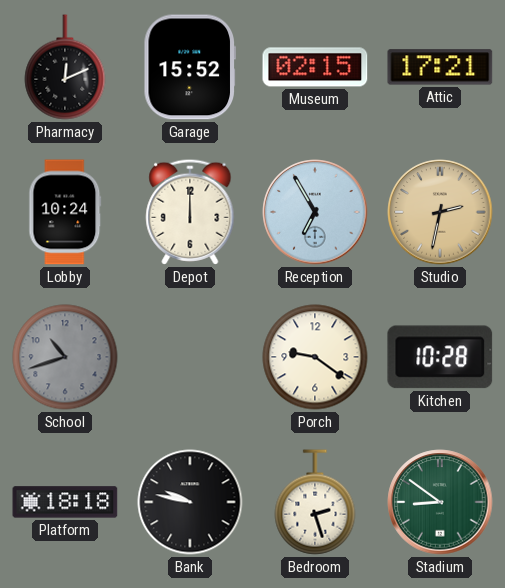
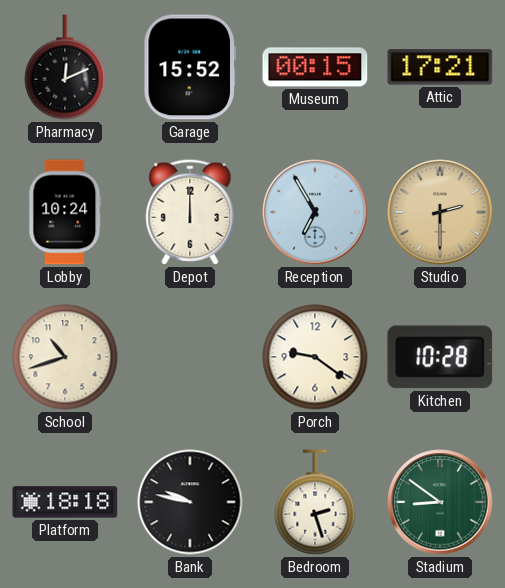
Museum: 02:15 -> 00:15 (315, 67)
Studio: 2:32 -> 2:30 (440, 212)
School dial: grey -> cream (65, 357)
